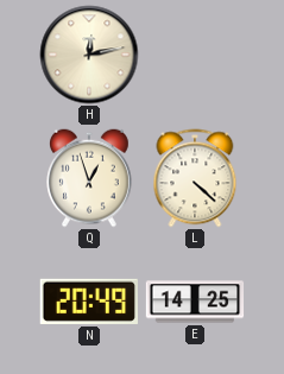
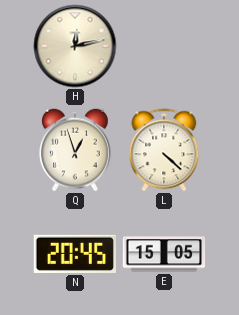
N: 20:49 -> 20:45 (74, 254)
E: 14:25 -> 15:05 (164, 254)
